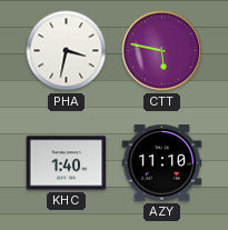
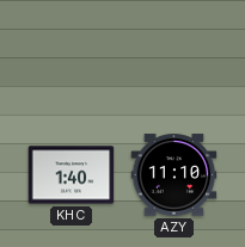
PHA: 3:32 -> none (67, 51)
CTT: 5:47 -> none (162, 51)
